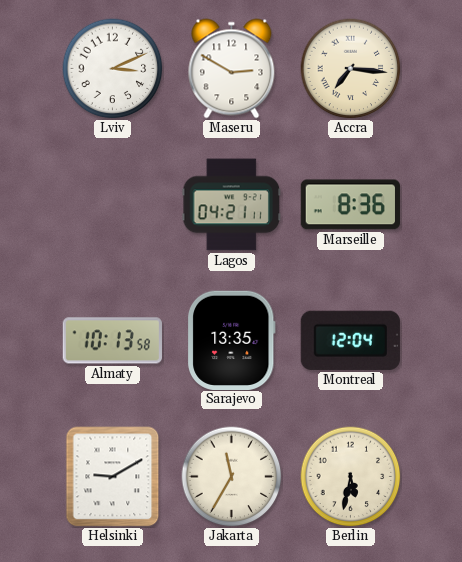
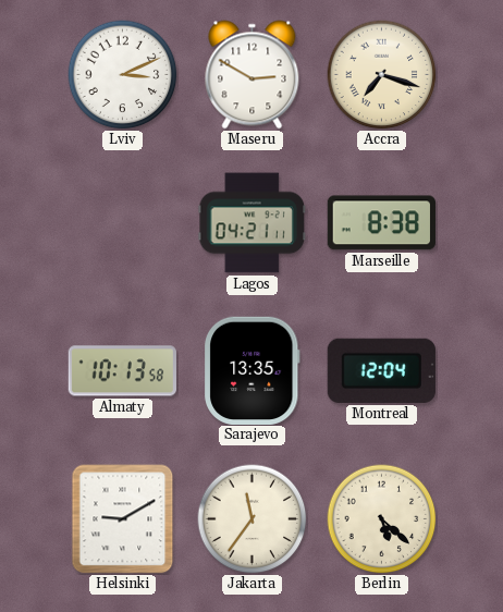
Accra: 7:16 -> 7:18 (382, 75)
Marseille: 8:36 -> 8:38 (381, 223)
Jakarta: 11:35 -> 11:36 (253, 519)
Berlin: 5:32 -> 5:22 (382, 519)
